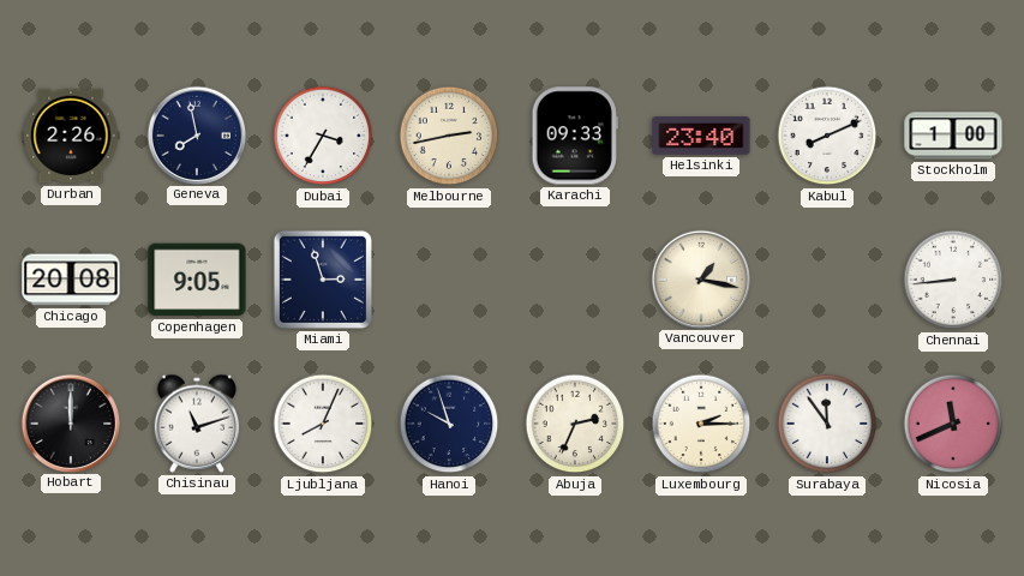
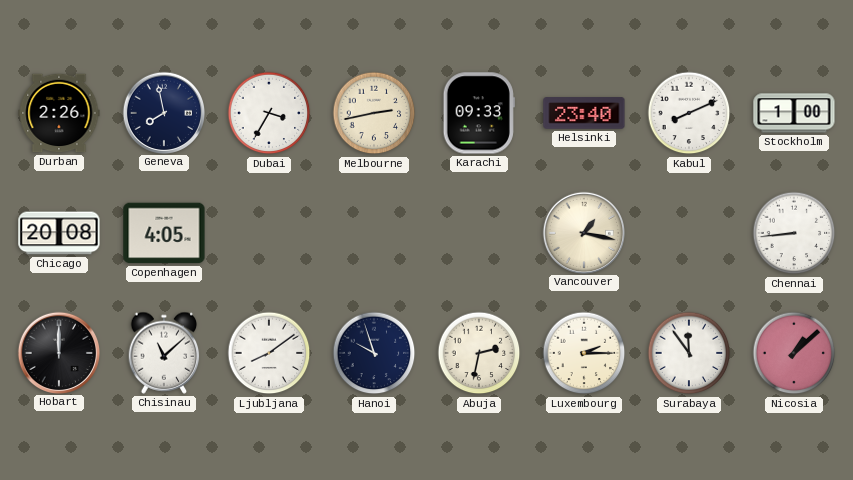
Copenhagen: 9:05 -> 4:05 (164, 233)
Miami: 2:57 -> none (323, 280)
Chisinau: 11:12 -> 11:08 (164, 353)
Ljubljana: 8:04 -> 8:09 (269, 353)
Abuja: 2:34 -> 2:32 (479, 353)
Nicosia: 11:41 -> 1:08 (794, 353)
